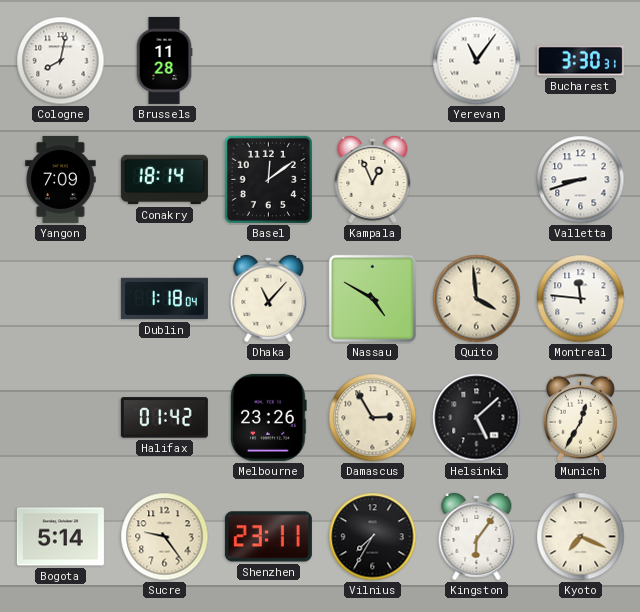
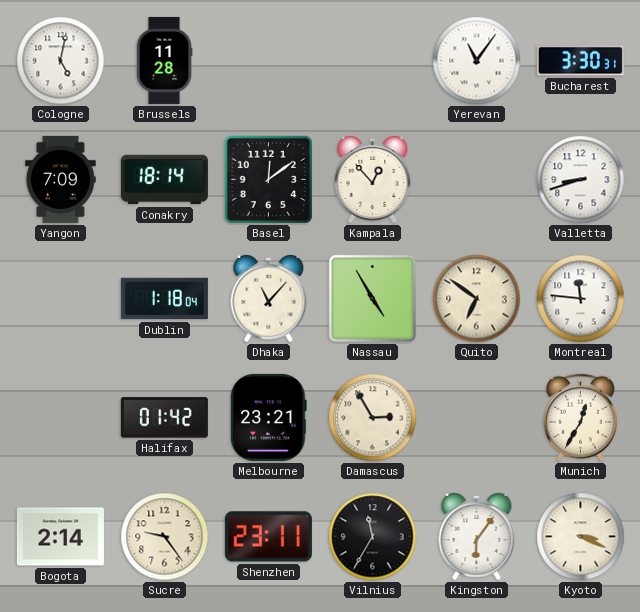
Cologne: 8:02 -> 5:02 (61, 61)
Kampala: 12:56 -> 12:53 (373, 179)
Nassau: 4:50 -> 4:55 (372, 298)
Quito: 3:59 -> 6:51 (477, 299)
Melbourne: 23:26 -> 23:21 (269, 417)
Helsinki: 5:08 -> none (477, 418)
Bogota: 5:14 -> 2:14 (60, 537)
Vilnius: 7:35 -> 11:35 (373, 537)
Kyoto: 7:19 -> 3:19 (581, 537)
